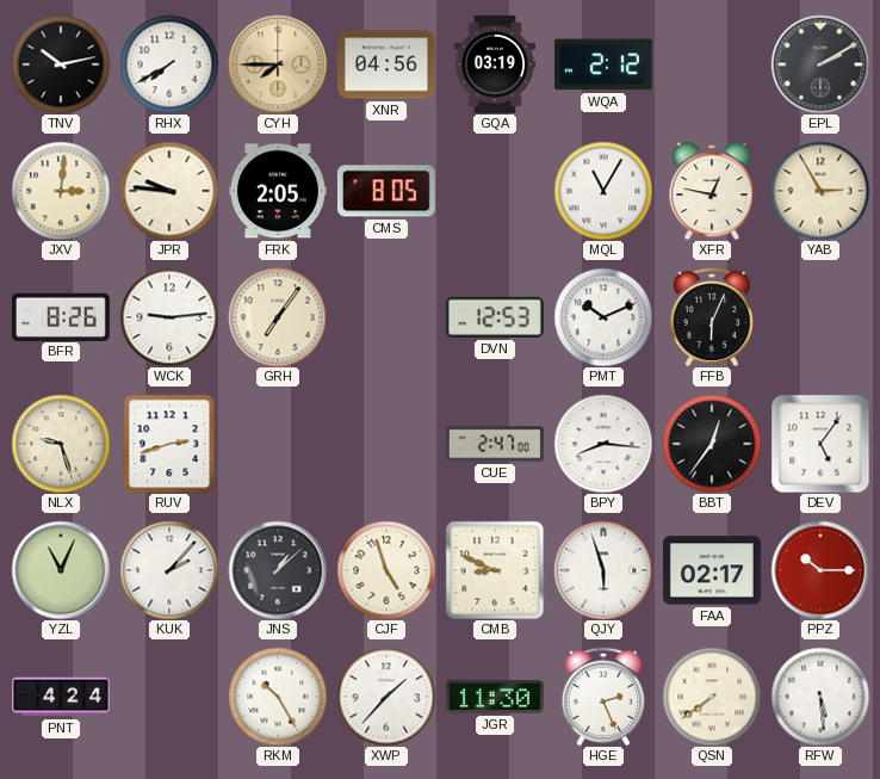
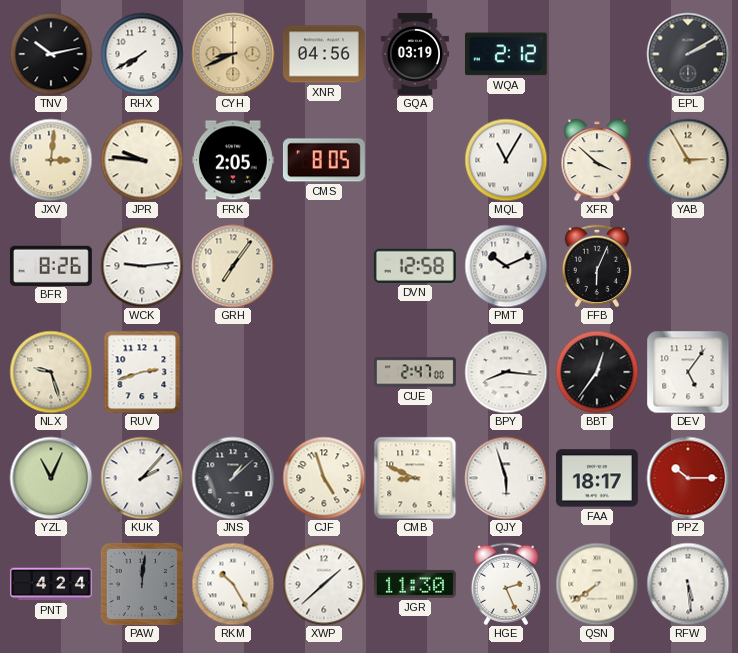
CYH: 7:45 -> 8:41 (233, 54)
XFR: 12:47 -> 3:52 (597, 160)
DVN: 12:53 -> 12:58 (415, 266)
FAA: 02:17 -> 18:17 (597, 478)
PAW: none -> 12:01 (142, 584)
XWP: 1:37 -> 1:38 (324, 584)
